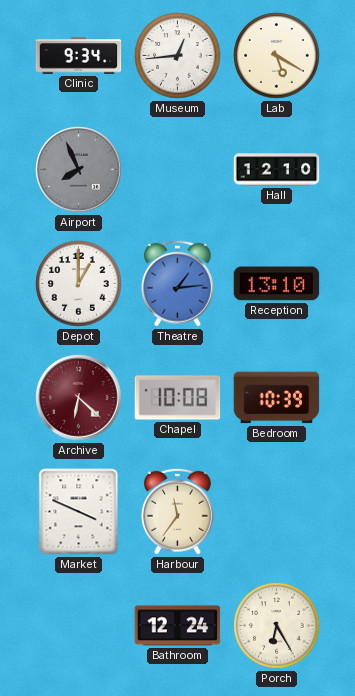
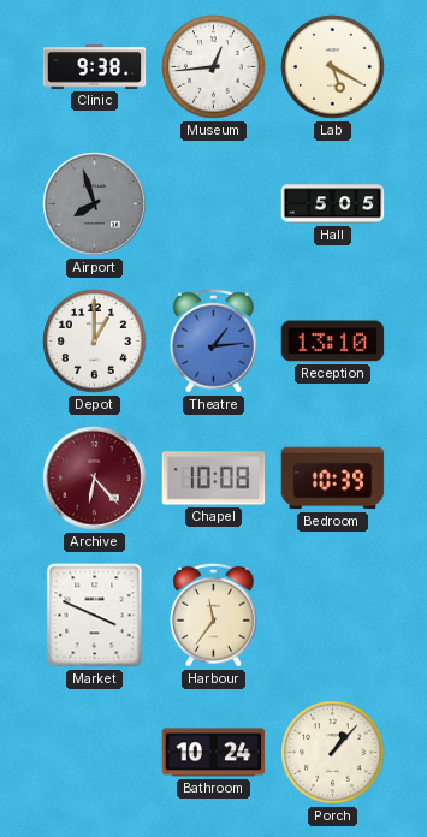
Clinic: 9:34 -> 9:38 (95, 67)
Airport: 7:56 -> 7:57 (95, 204)
Hall: 12:10 -> 5:05 (333, 204)
Archive: 6:22 -> 6:23 (95, 479)
Bathroom: 12:24 -> 10:24 (214, 753)
Porch: 6:25 -> 1:07 (333, 753)
